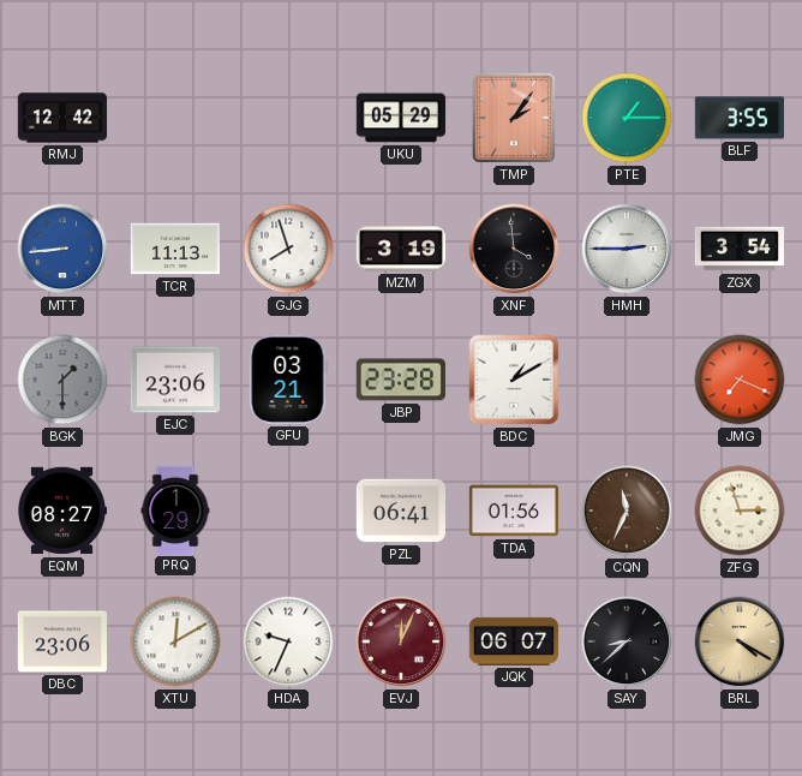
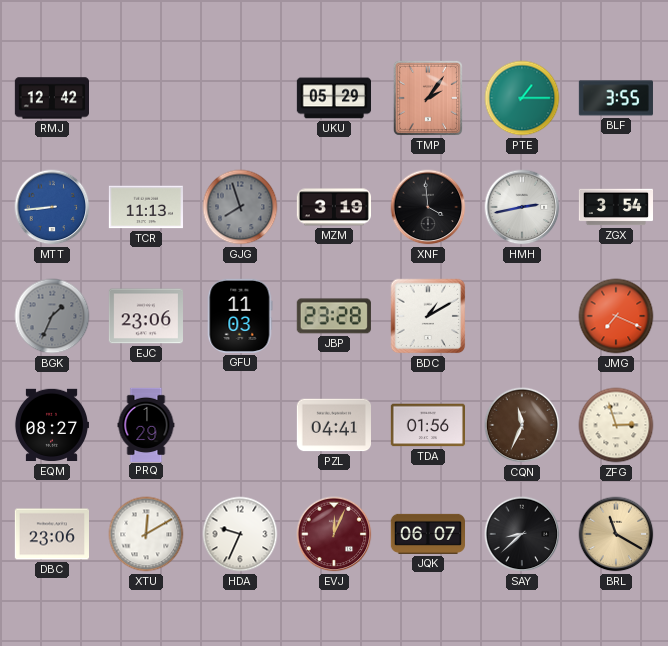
GJG dial: white -> grey (240, 207)
HMH: 2:45 -> 2:43 (522, 207)
BGK: 1:30 -> 1:34 (52, 316)
GFU: 03:21 -> 11:03 (240, 316)
PZL: 06:41 -> 04:41 (333, 425)
BRL: 4:20 -> 11:20 (616, 534)
